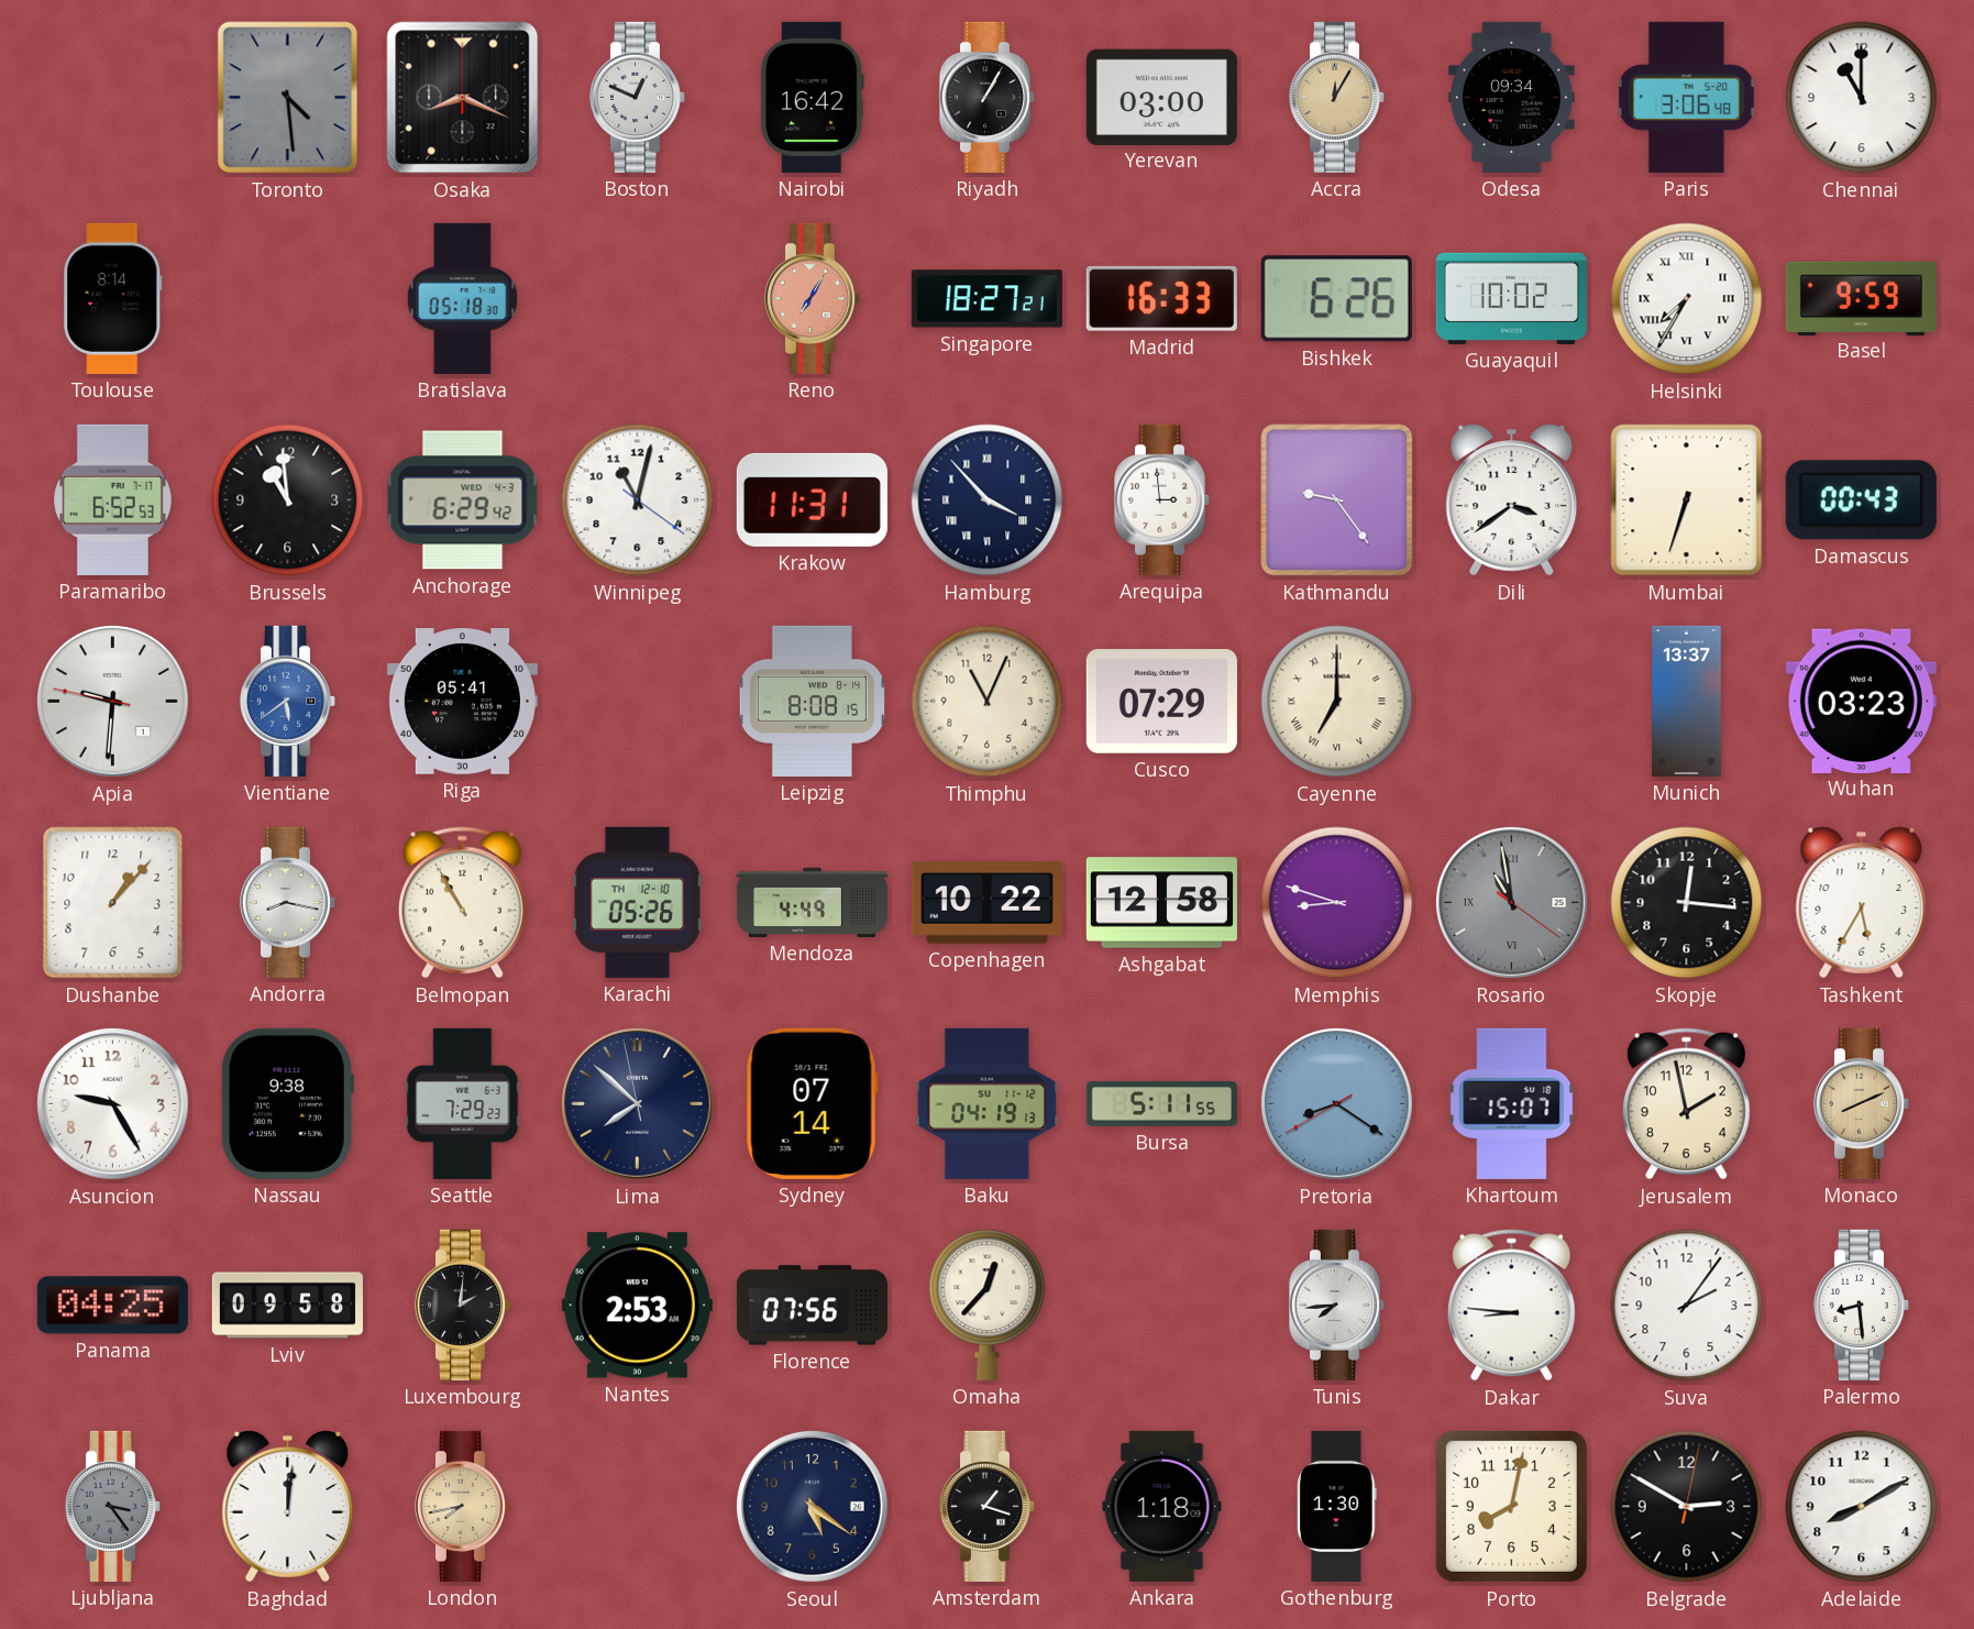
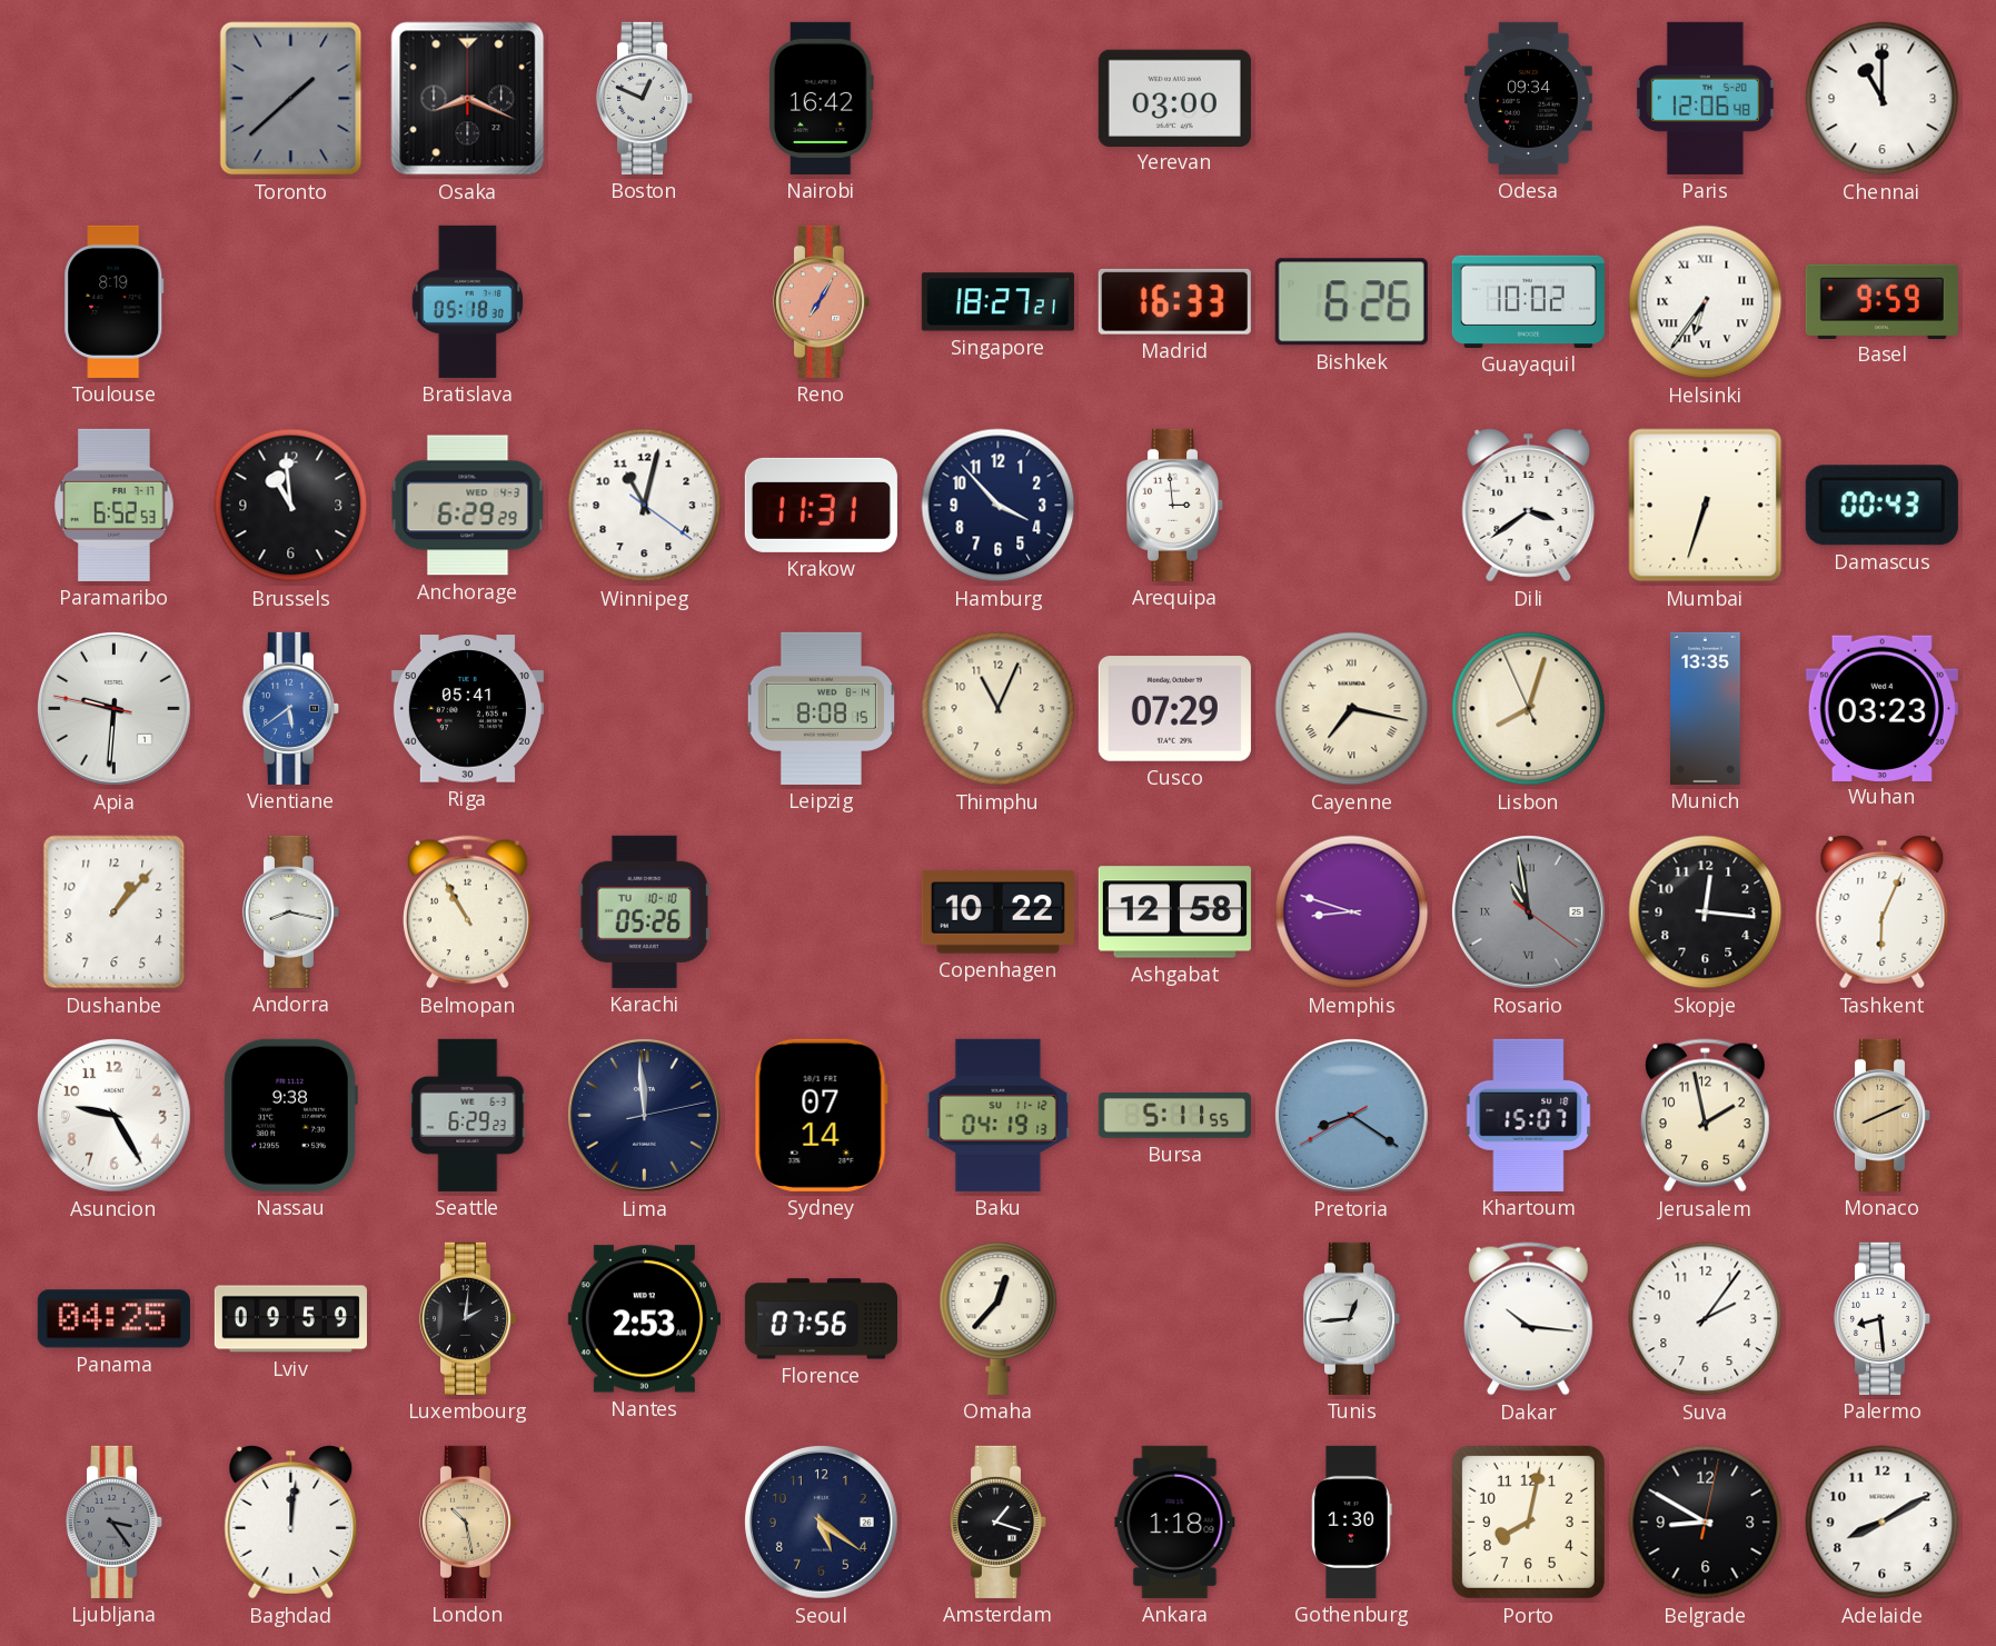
Toronto: 4:29 -> 1:38 (291, 99)
Riyadh: 1:05 -> none (988, 97)
Accra: 12:05 -> none (1337, 97)
Paris: 3:06 -> 12:06 (1705, 98)
Toulouse: 8:14 -> 8:19 (115, 301)
Helsinki: 7:35 -> 6:36 (1706, 302)
Anchorage: 6:29:42 -> 6:29:29 (468, 506)
Hamburg numerals: Roman -> Arabic (999, 506)
Kathmandu: 9:24 -> none (1337, 500)
Cayenne: 7:00 -> 7:17 (1352, 709)
Lisbon: none -> 8:02 (1529, 709)
Munich: 13:37 -> 13:35 (1706, 708)
Karachi date: TH 12-10 -> TU 10-10 (644, 911)
Mendoza: 4:49 -> none (812, 902)
Tashkent: 5:35 -> 6:04 (1883, 912)
Seattle: 7:29 -> 6:29 (468, 1115)
Lima: 7:51 -> 11:59 (644, 1115)
Lviv: 09:58 -> 09:59 (290, 1319)
Tunis: 7:44 -> 12:44 (1352, 1318)
Dakar: 8:46 -> 10:16 (1528, 1319)
London: 7:43 -> 10:28 (468, 1522)
Belgrade: 2:50 -> 8:50 (1706, 1523)
